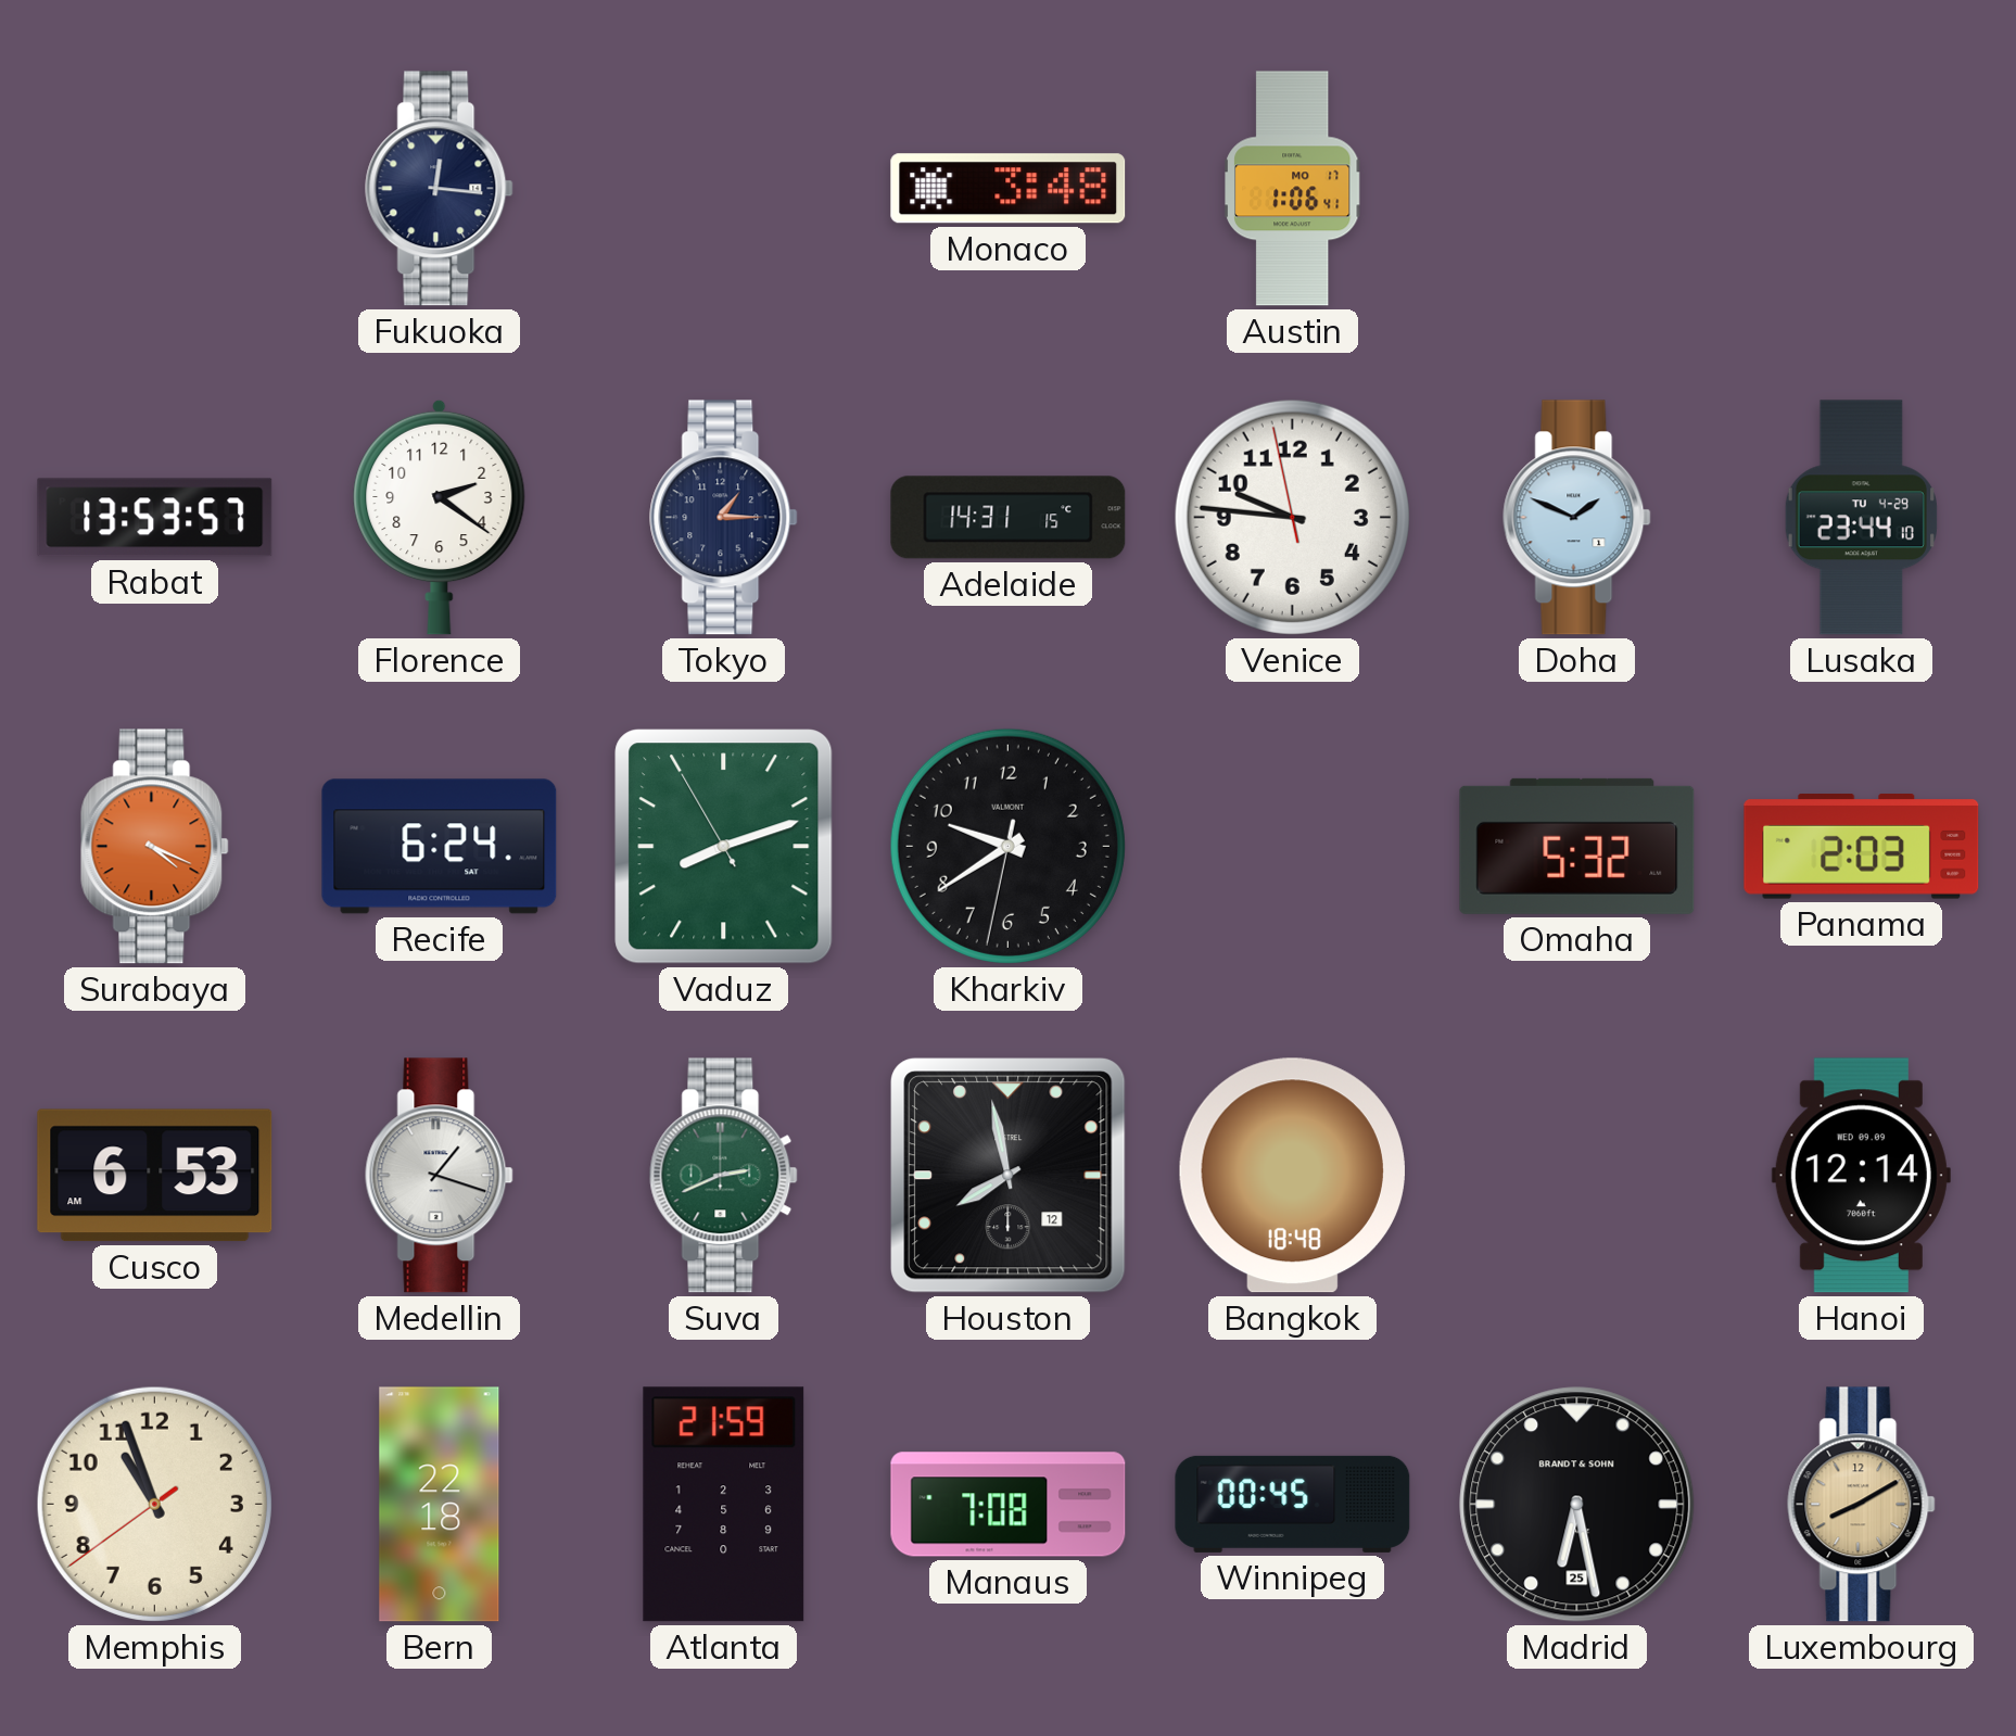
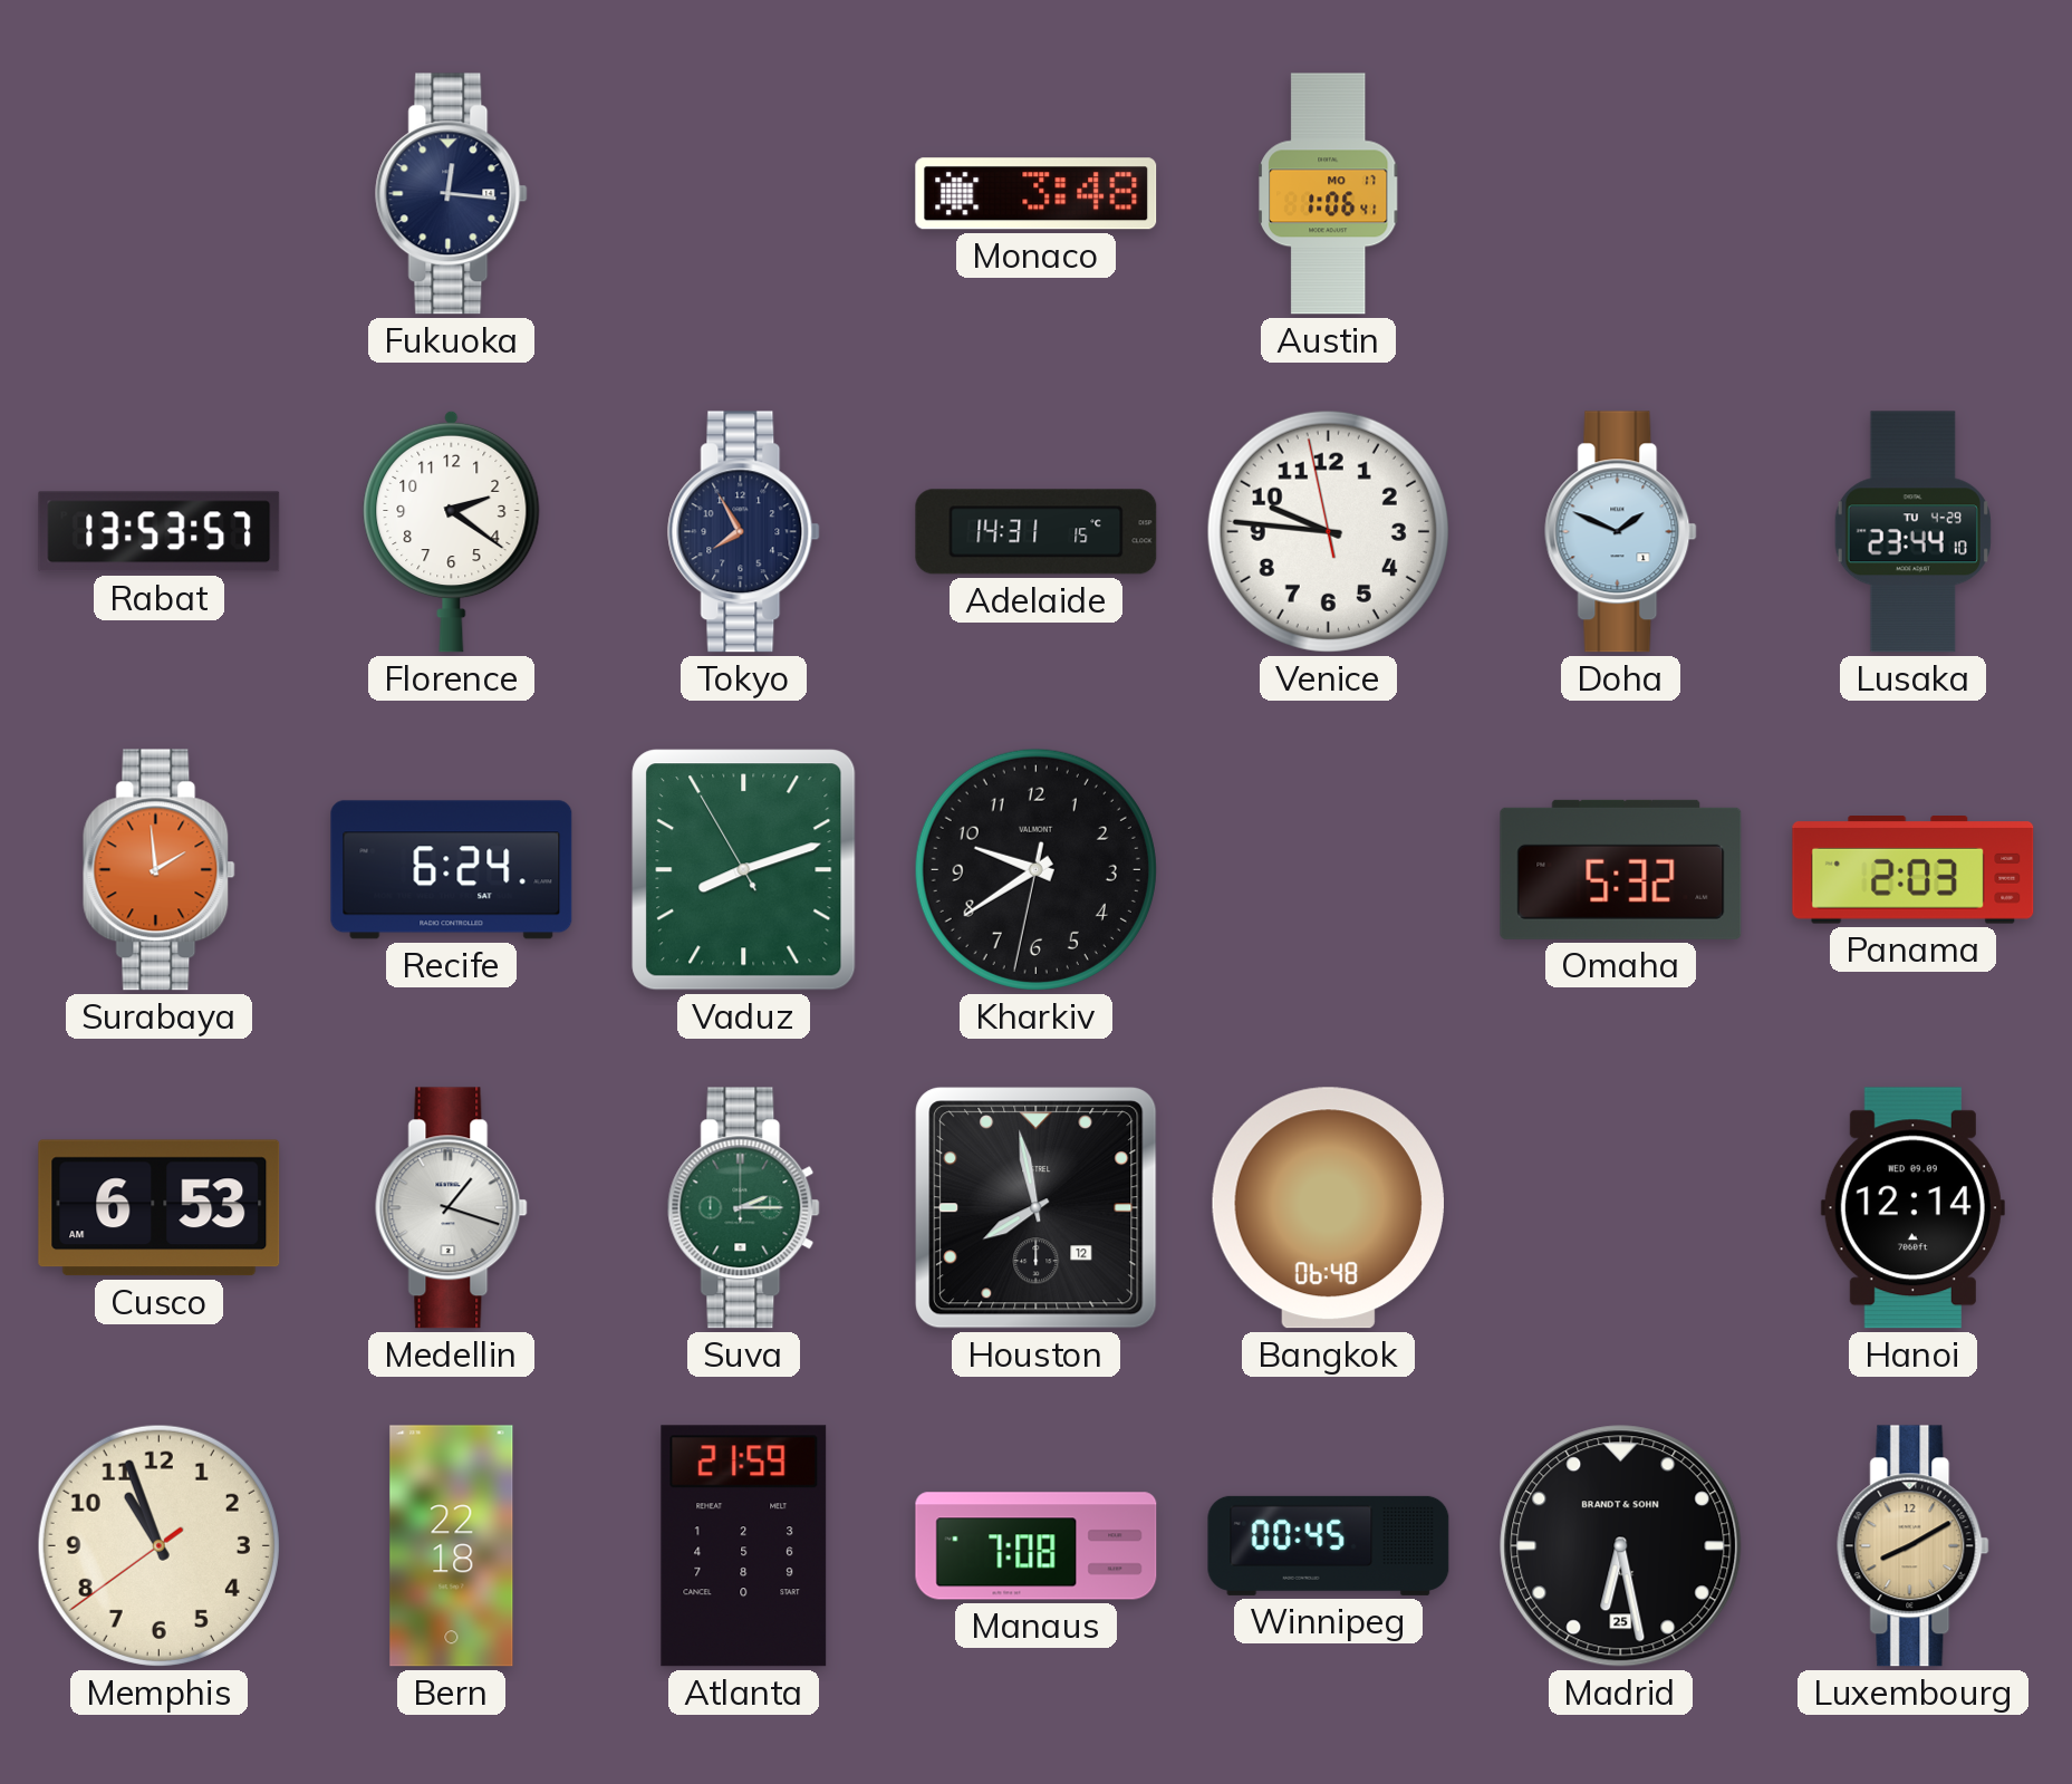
Tokyo: 1:15 -> 7:55 (744, 532)
Surabaya: 4:19 -> 1:59 (160, 870)
Suva: 2:41 -> 2:15 (744, 1208)
Bangkok: 18:48 -> 06:48 (1328, 1208)
